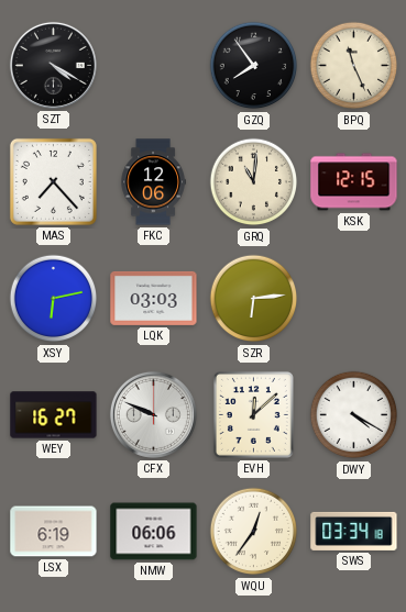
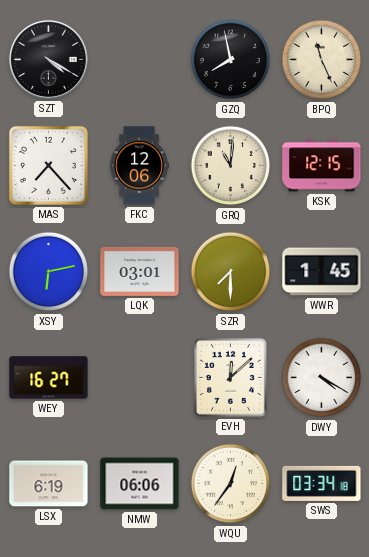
GZQ: 7:54 -> 7:58 (231, 60)
LQK: 03:03 -> 03:01 (140, 271)
SZR: 6:14 -> 7:30 (231, 272)
WWR: none -> 1:45 (322, 272)
CFX: 9:49 -> none (153, 414)
